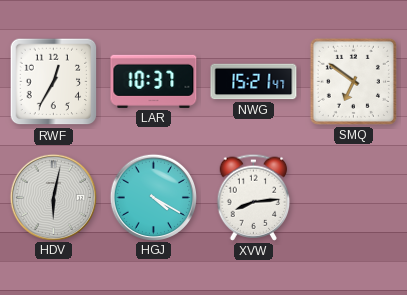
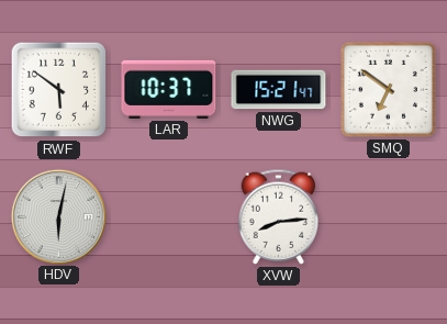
RWF: 12:35 -> 5:51 (59, 90)
HGJ: 4:20 -> none (153, 197)
